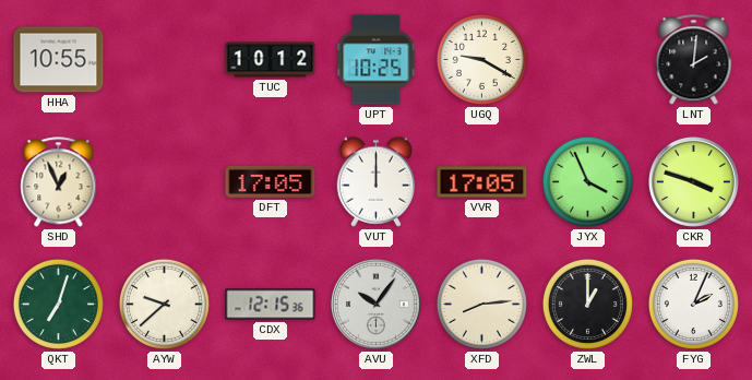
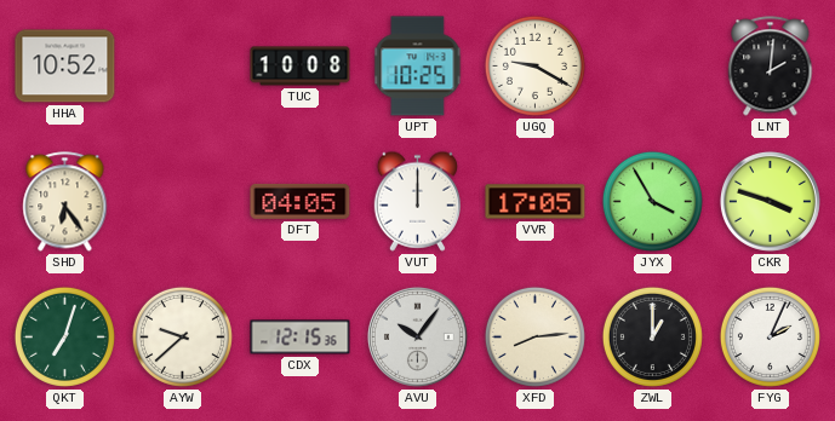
HHA: 10:55 -> 10:52 (65, 67)
TUC: 10:12 -> 10:08 (301, 67)
SHD: 12:56 -> 6:24 (65, 202)
DFT: 17:05 -> 04:05 (301, 201)
JYX: 3:56 -> 3:55 (652, 201)
